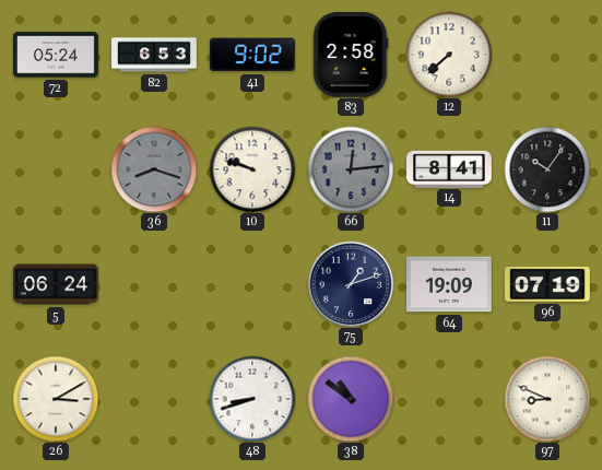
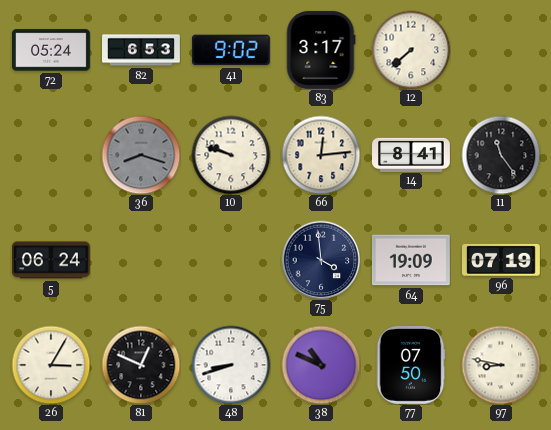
83: 2:58 -> 3:17 (321, 50)
66 dial: grey -> cream (321, 155)
11: 10:06 -> 11:24 (501, 155)
75: 1:12 -> 3:59 (321, 260)
26: 3:10 -> 3:05 (51, 365)
81: none -> 12:49 (141, 365)
38: 10:51 -> 10:49 (321, 365)
77: none -> 07:50 (411, 366)
97: 8:49 -> 8:47 (501, 365)
